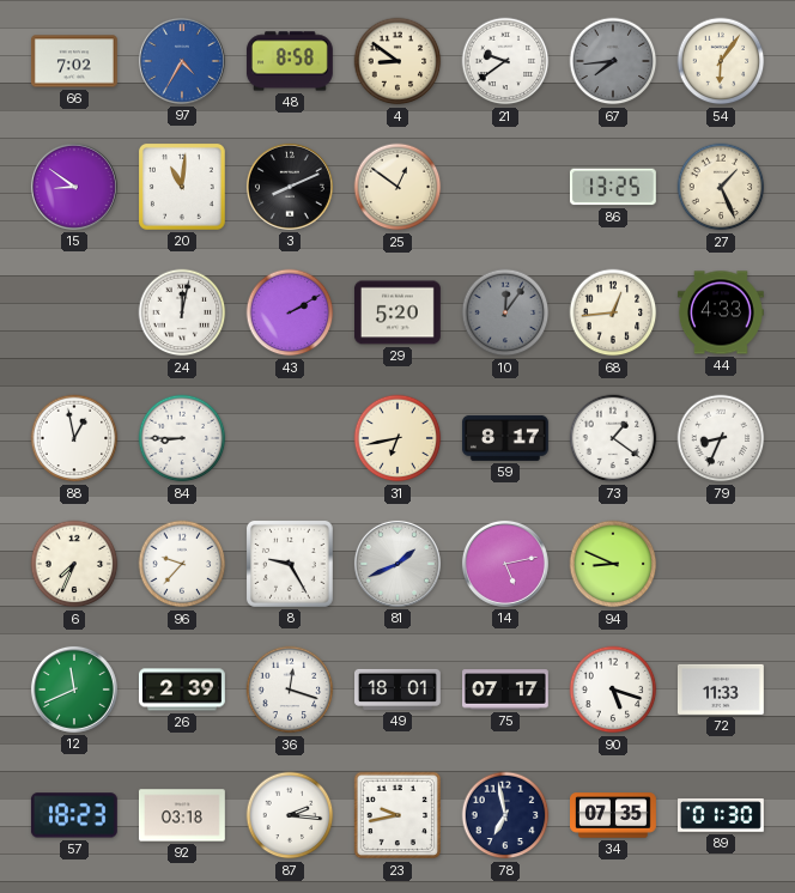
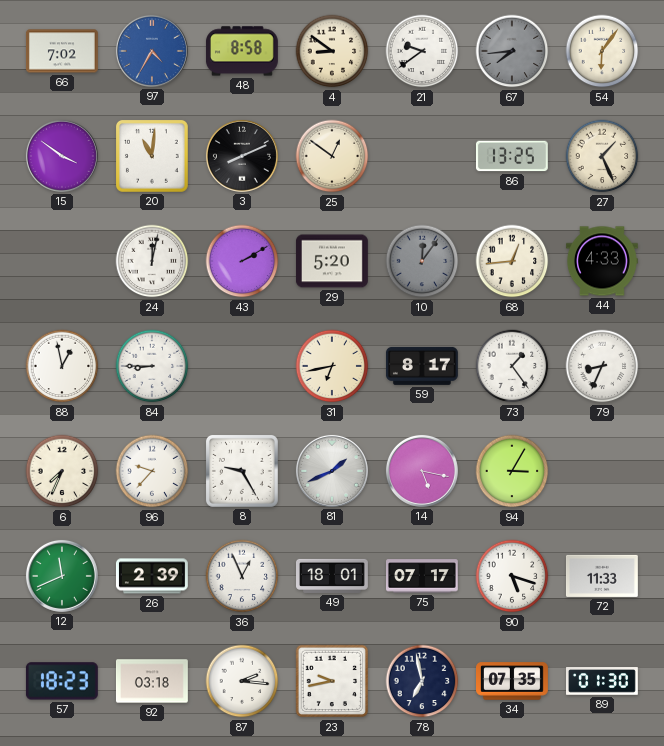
15: 8:51 -> 3:51 (62, 156)
73: 1:21 -> 1:24 (512, 366)
14: 5:13 -> 5:17 (422, 471)
94: 8:49 -> 3:05 (512, 471)
36: 12:18 -> 12:56 (242, 576)
